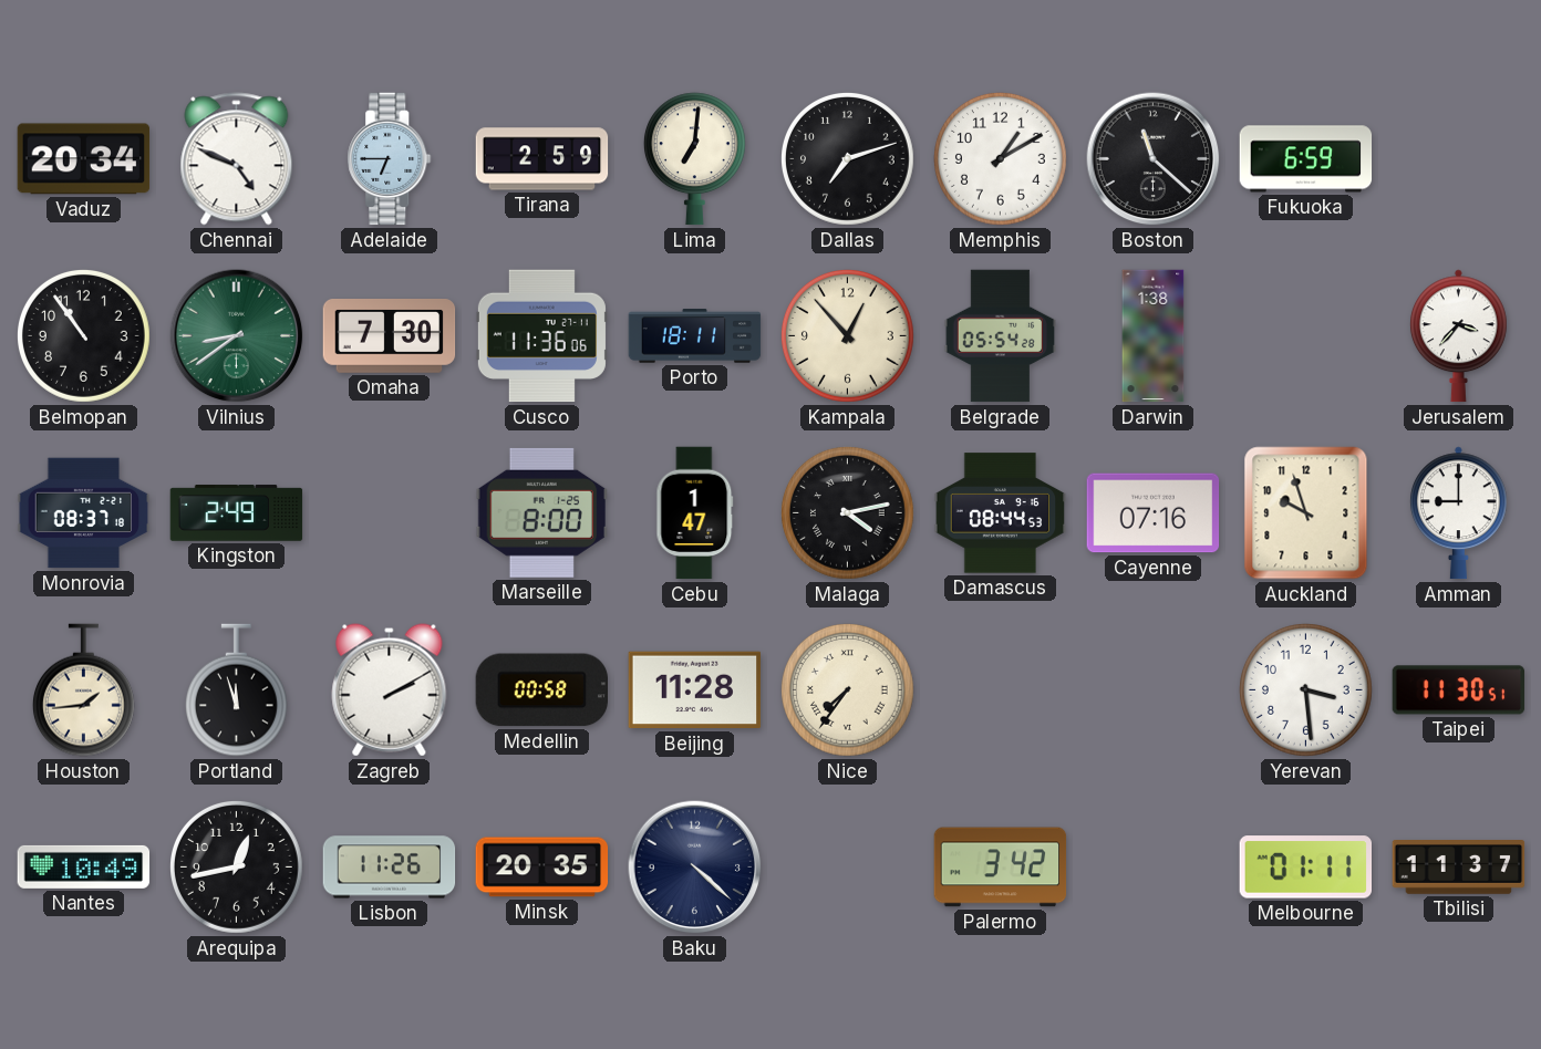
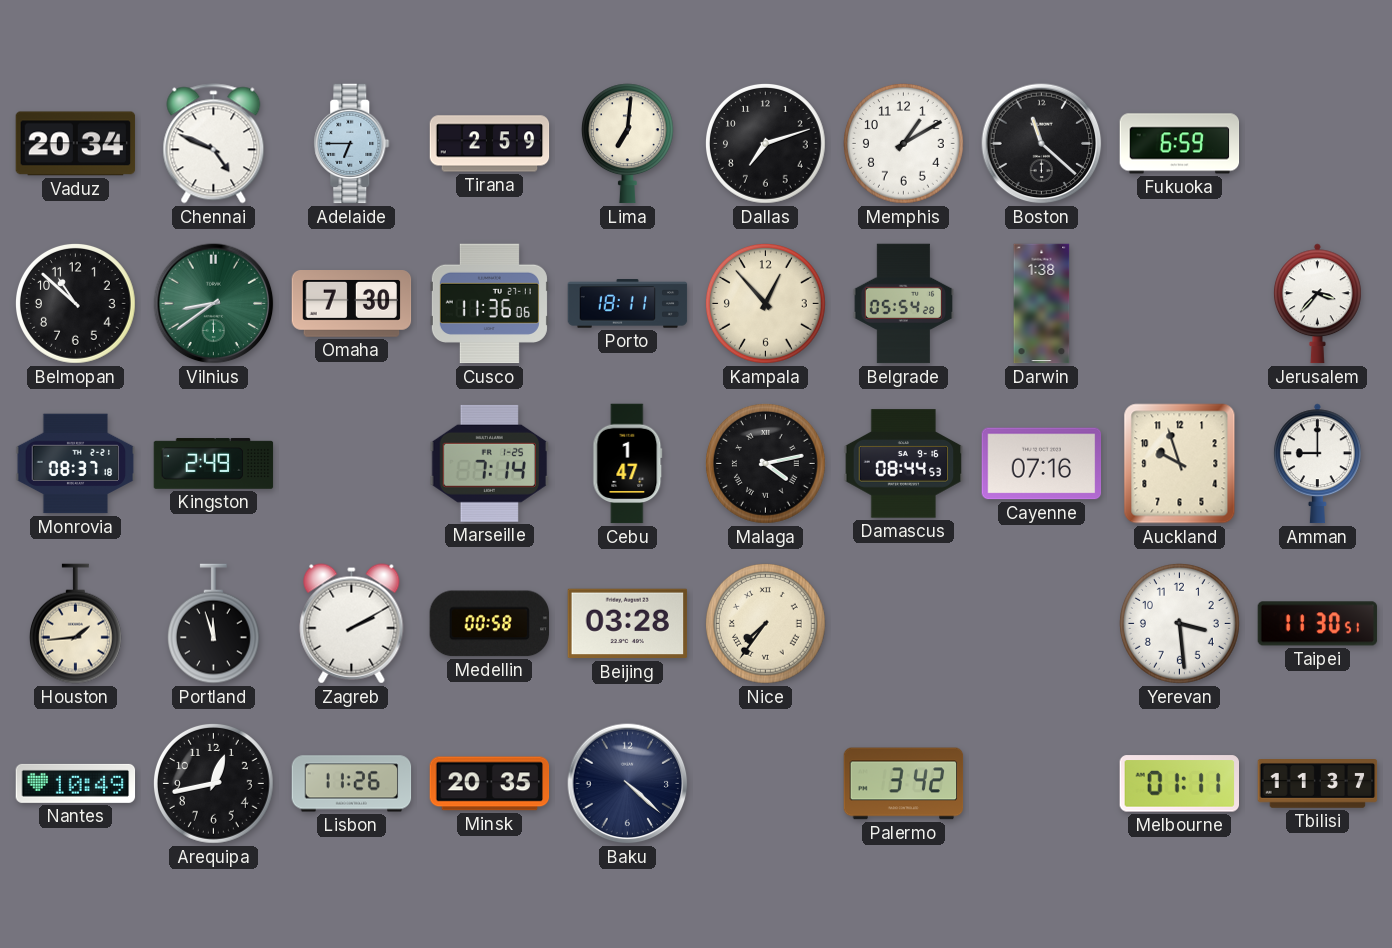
Belmopan: 10:54 -> 10:52 (76, 304)
Marseille: 8:00 -> 7:14 (490, 463)
Beijing: 11:28 -> 03:28 (628, 624)
